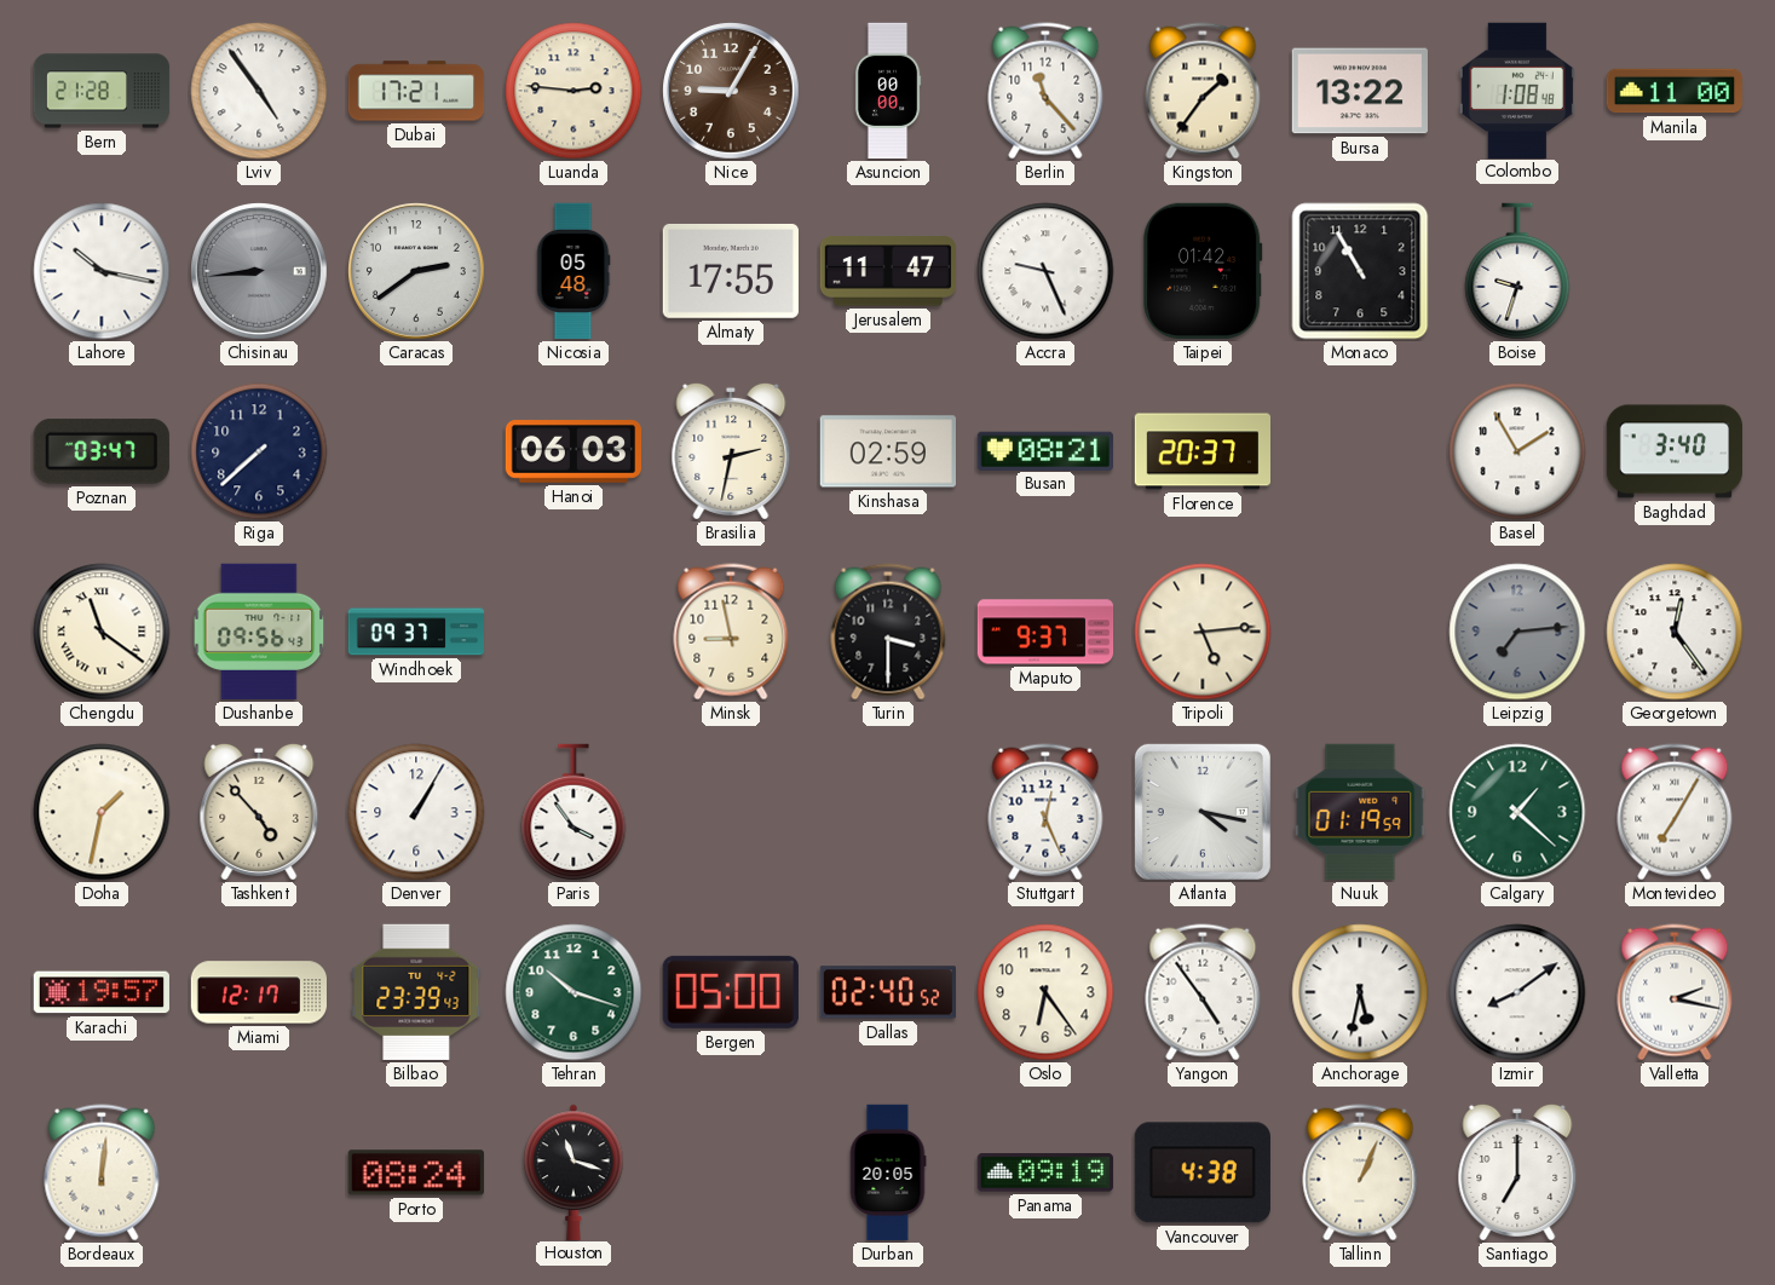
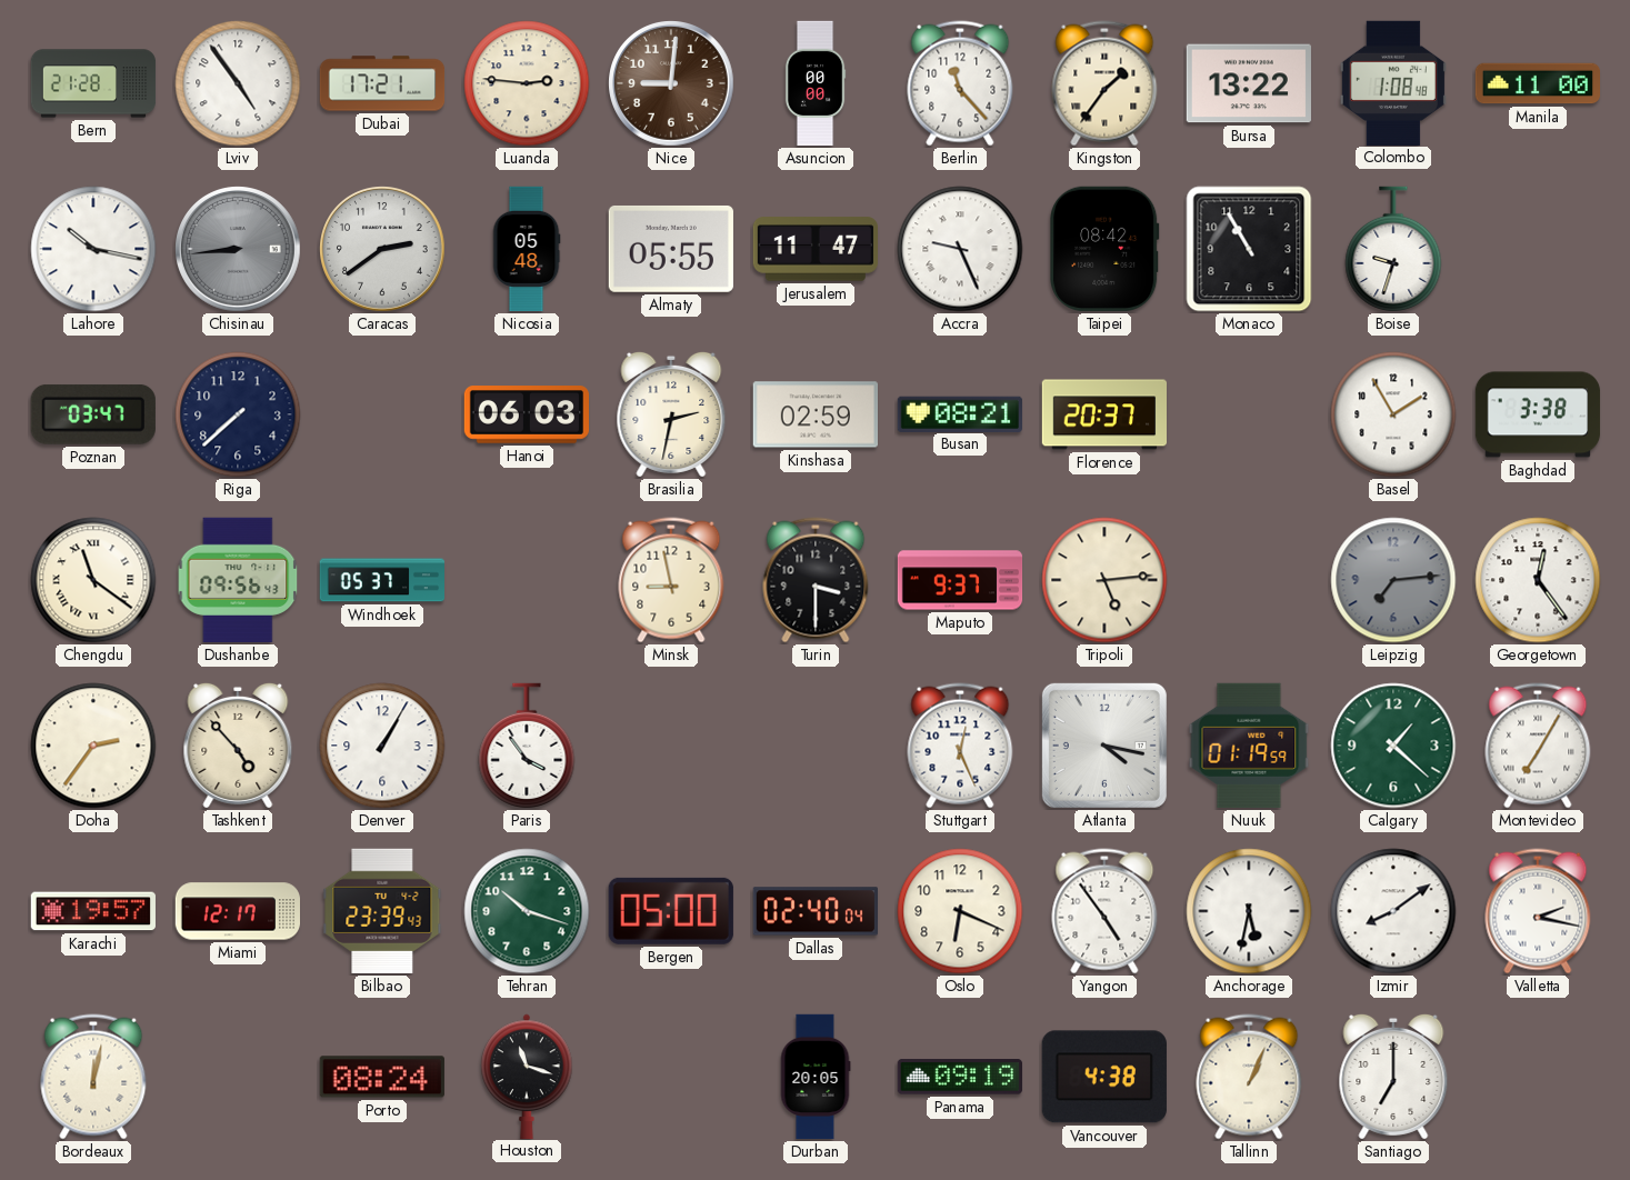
Nice: 9:05 -> 9:01 (672, 84)
Almaty: 17:55 -> 05:55 (671, 249)
Taipei: 01:42 -> 08:42 (1104, 249)
Baghdad: 3:40 -> 3:38 (1538, 414)
Windhoek: 09:37 -> 05:37 (381, 580)
Doha: 1:32 -> 2:36 (93, 746)
Dallas: 02:40:52 -> 02:40:04 (814, 911)
Oslo: 6:24 -> 6:19 (960, 911)
Bordeaux: 12:01 -> 12:02 (93, 1077)
